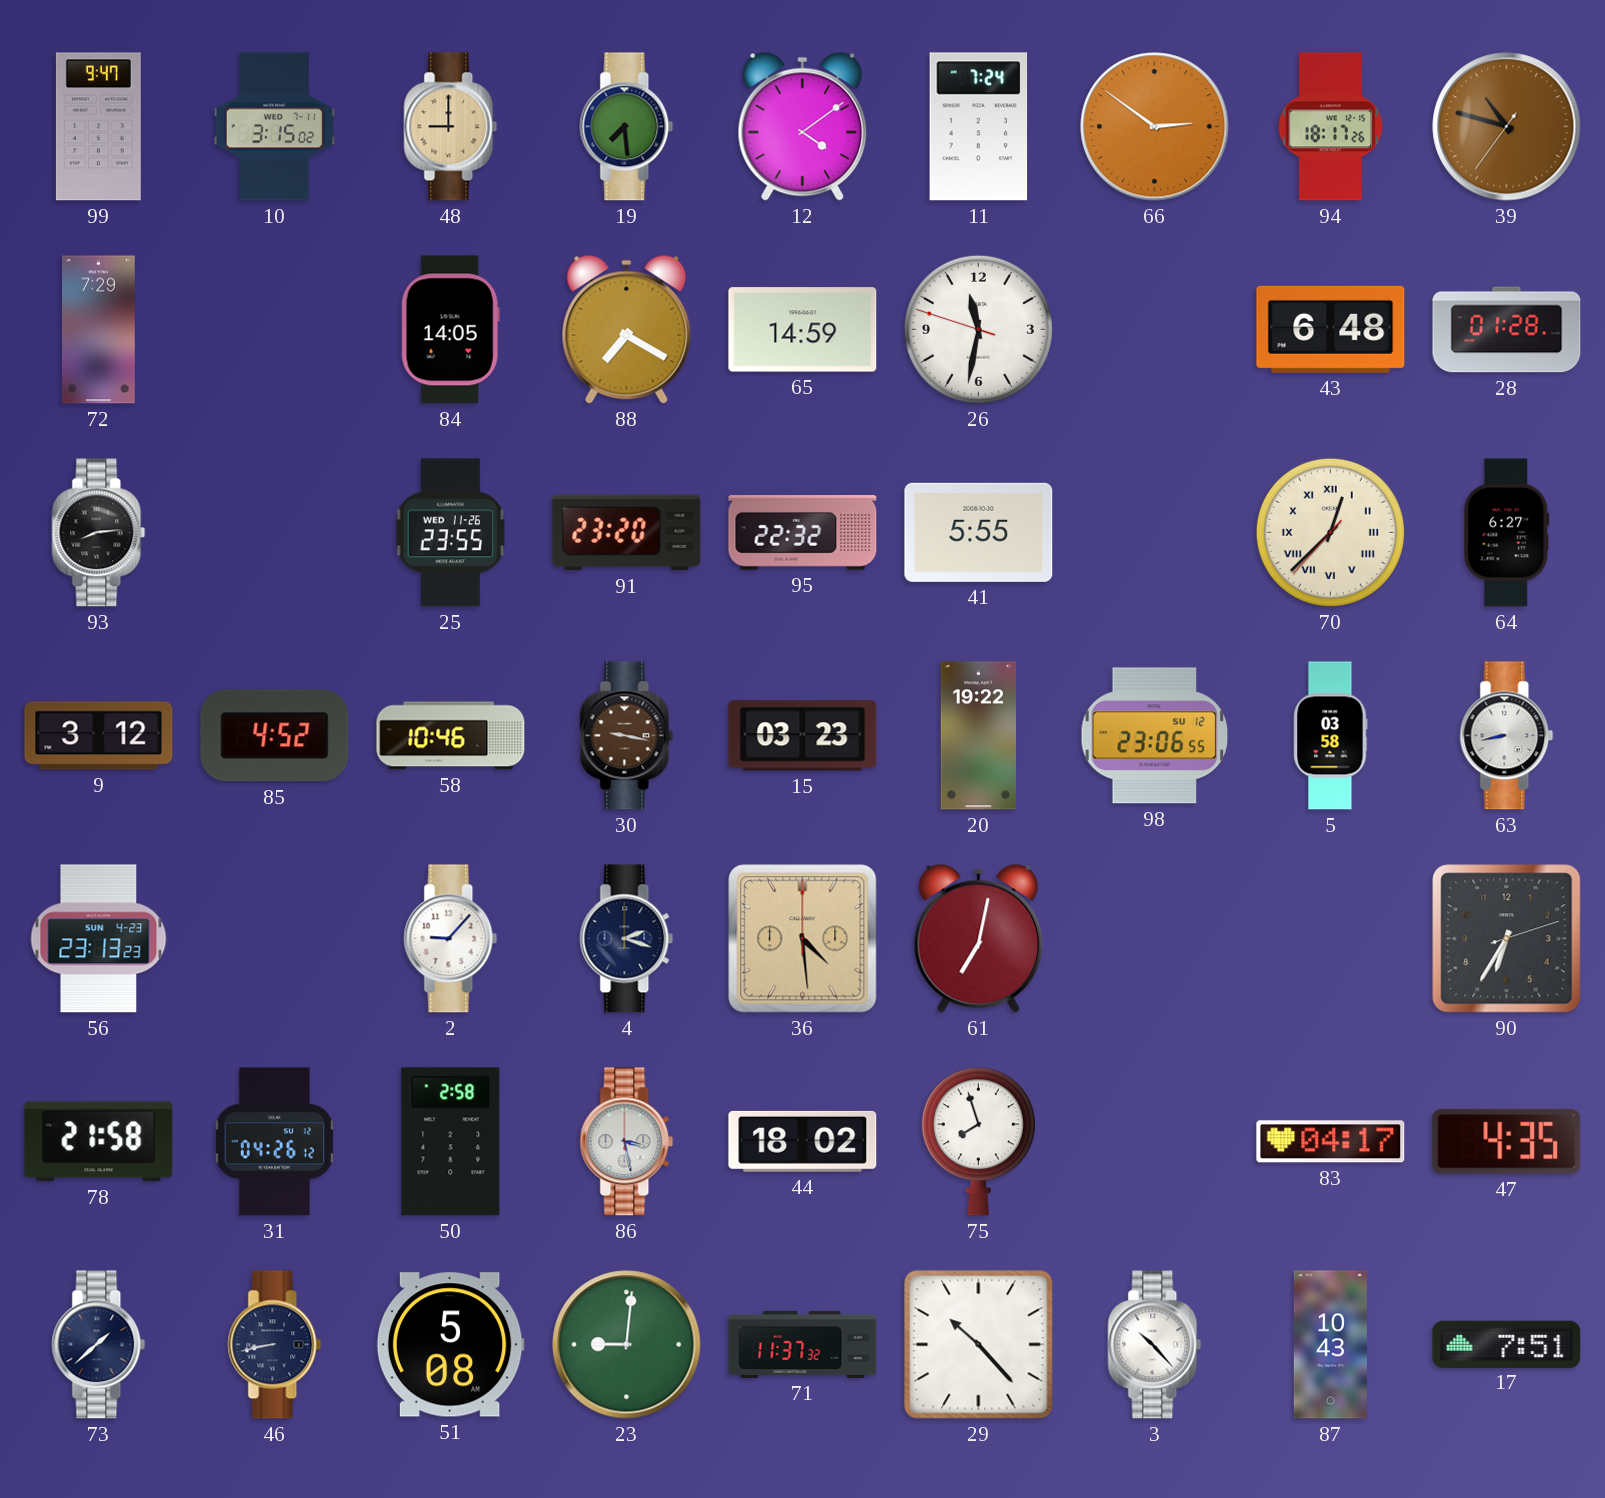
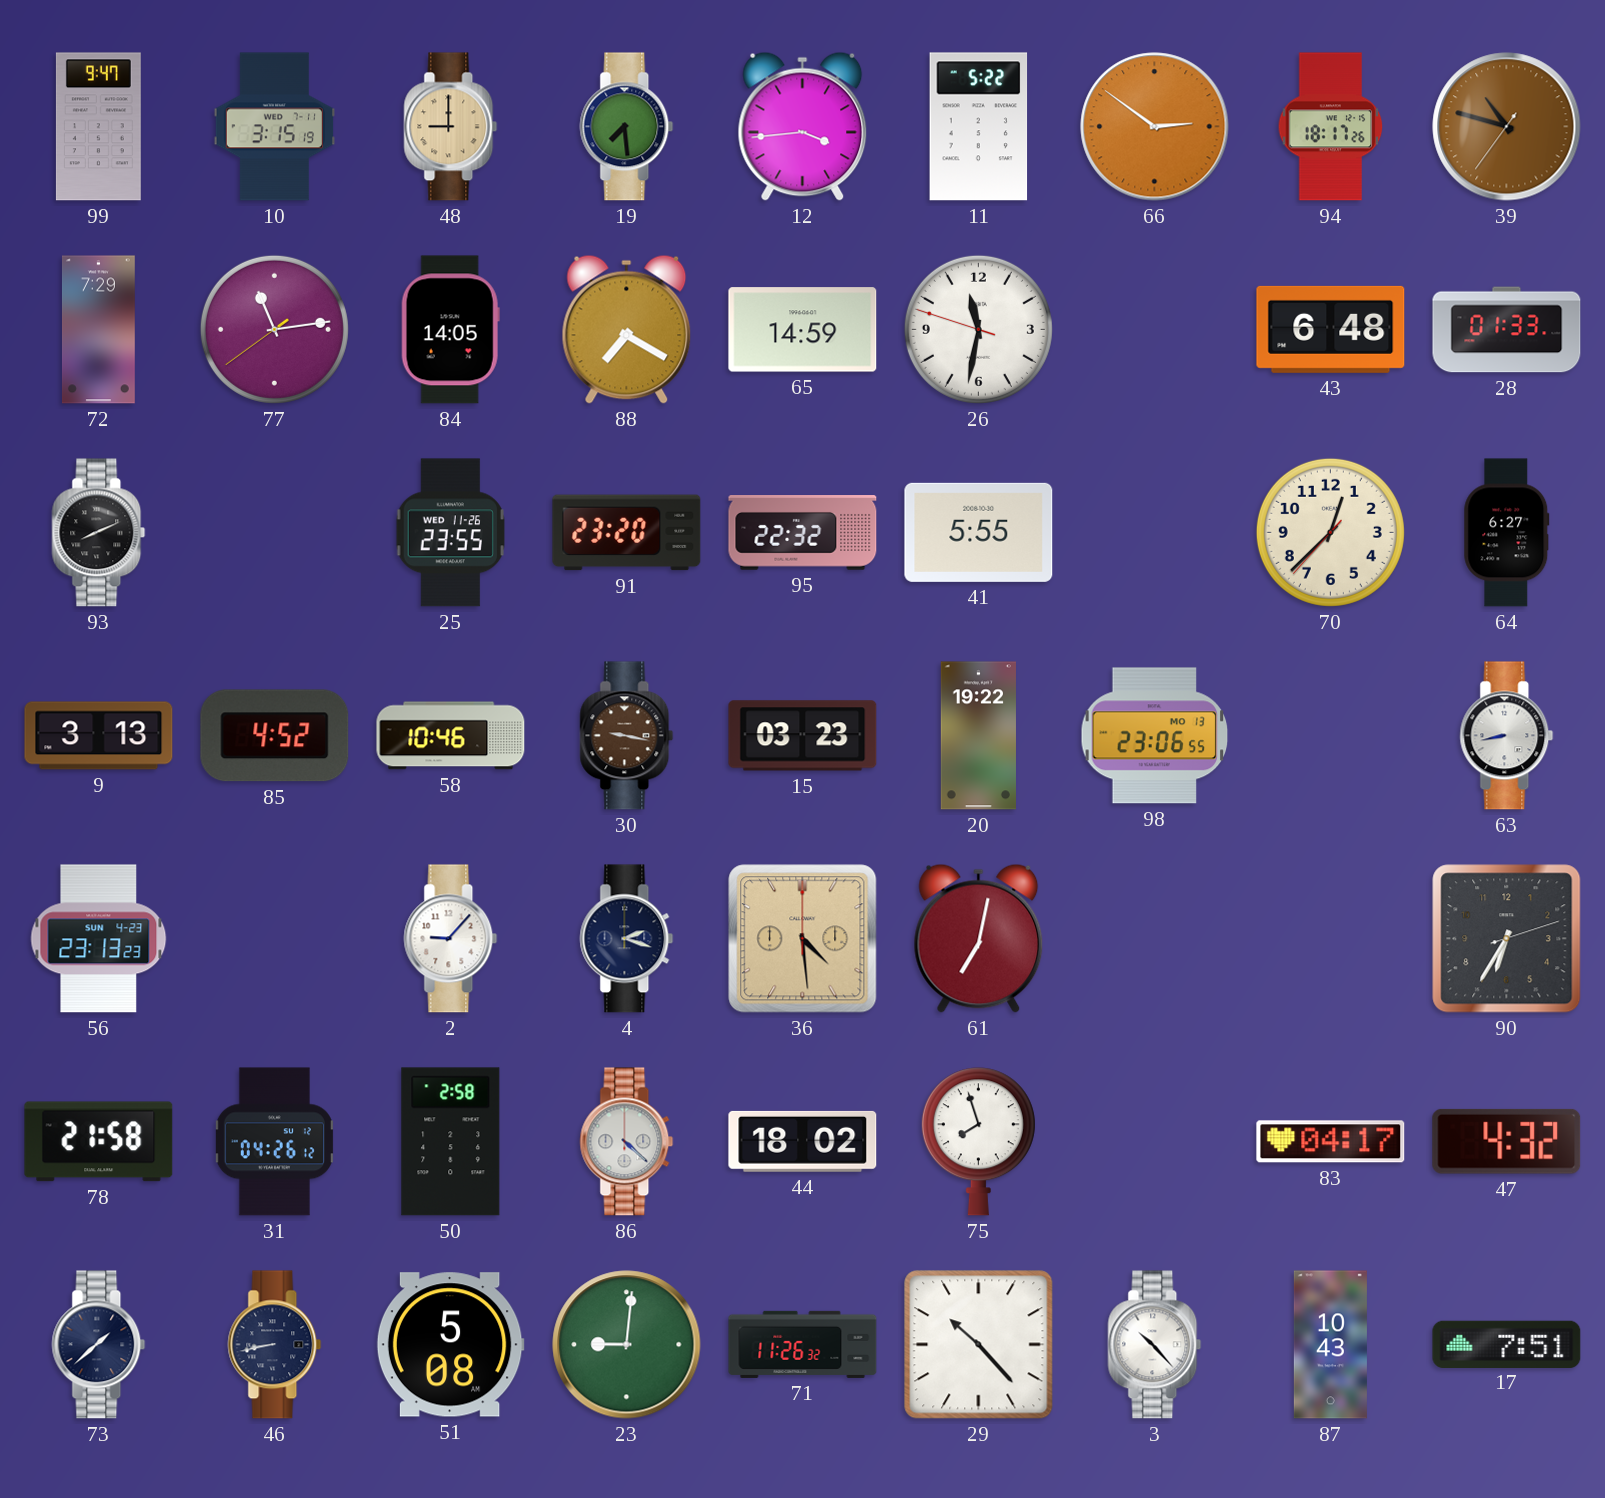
10: 3:15:02 -> 3:15:19 (274, 127)
12: 4:09 -> 3:44 (803, 126)
11: 7:24 -> 5:22 (979, 127)
77: none -> 11:13 (274, 329)
28: 01:28 -> 01:33 (1507, 330)
93: 8:14 -> 8:11 (99, 533)
70 numerals: Roman -> Arabic (1330, 532)
9: 3:12 -> 3:13 (99, 736)
98 date: SU 12 -> MO 13 (1155, 736)
5: 03:58 -> none (1331, 736)
86: 3:28 -> 4:22 (627, 1142)
47: 4:35 -> 4:32 (1507, 1141)
71: 11:37 -> 11:26 (803, 1344)
